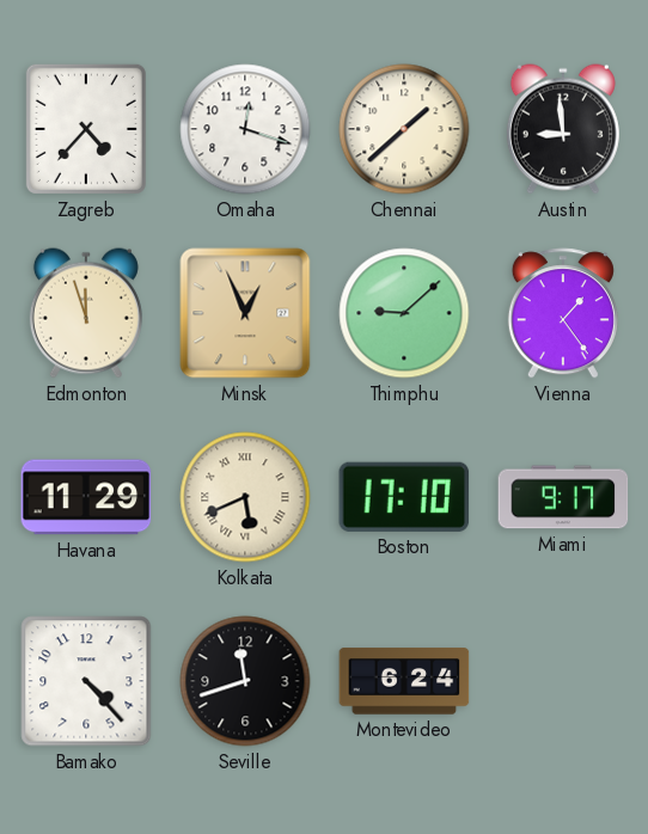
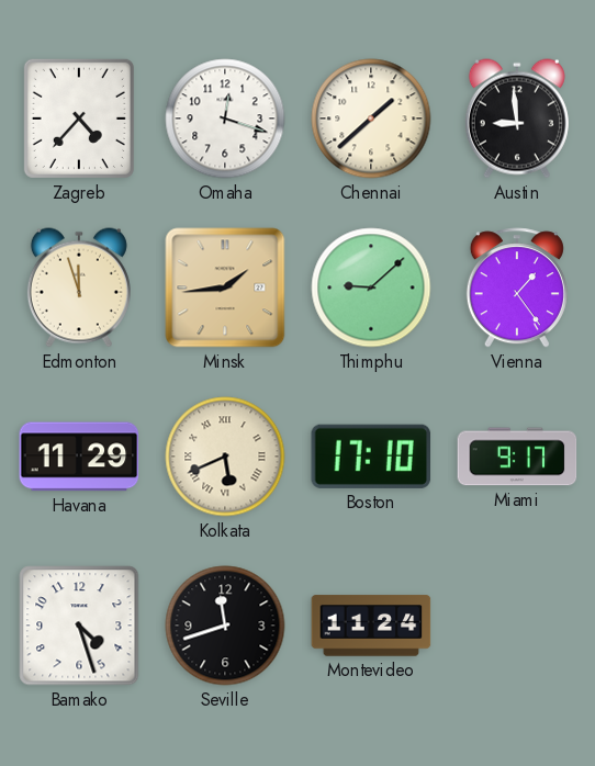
Minsk: 12:56 -> 1:44 (225, 288)
Bamako: 4:23 -> 4:27 (79, 626)
Montevideo: 6:24 -> 11:24 (371, 626)
